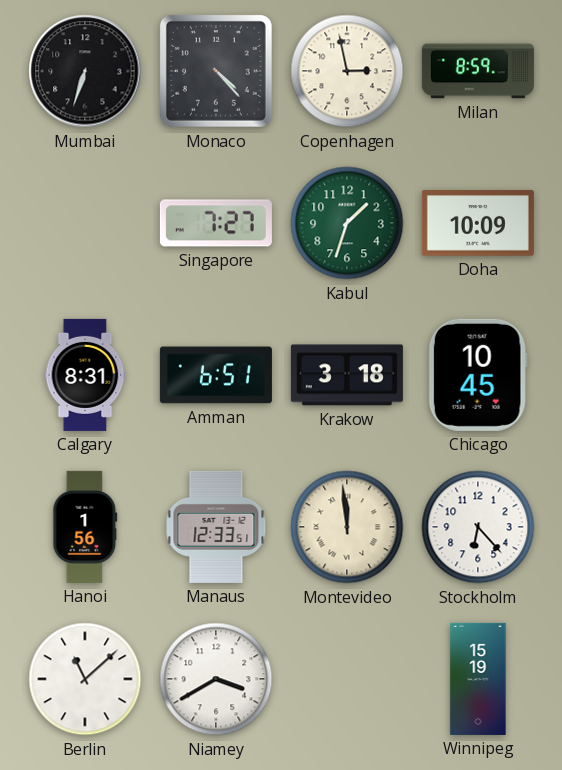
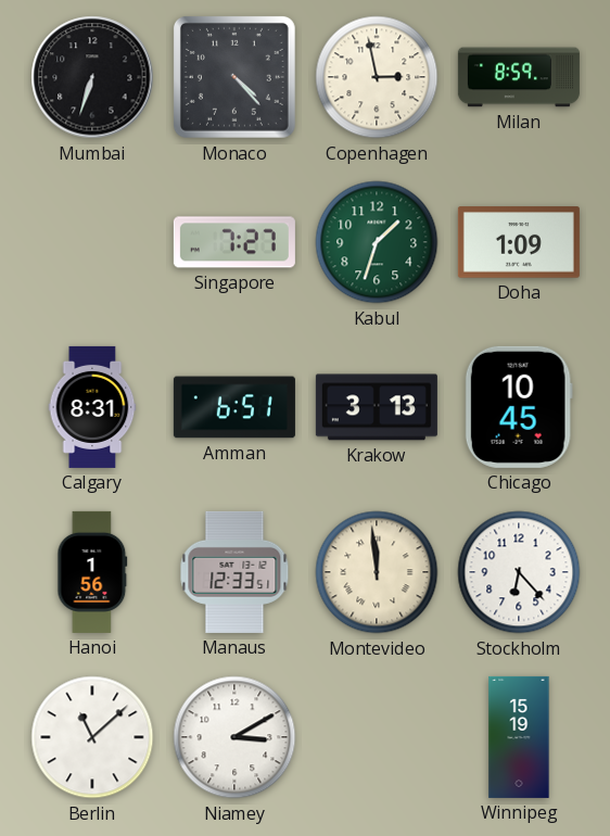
Doha: 10:09 -> 1:09 (519, 242)
Krakow: 3:18 -> 3:13 (377, 407)
Niamey: 3:40 -> 3:10 (234, 737)
